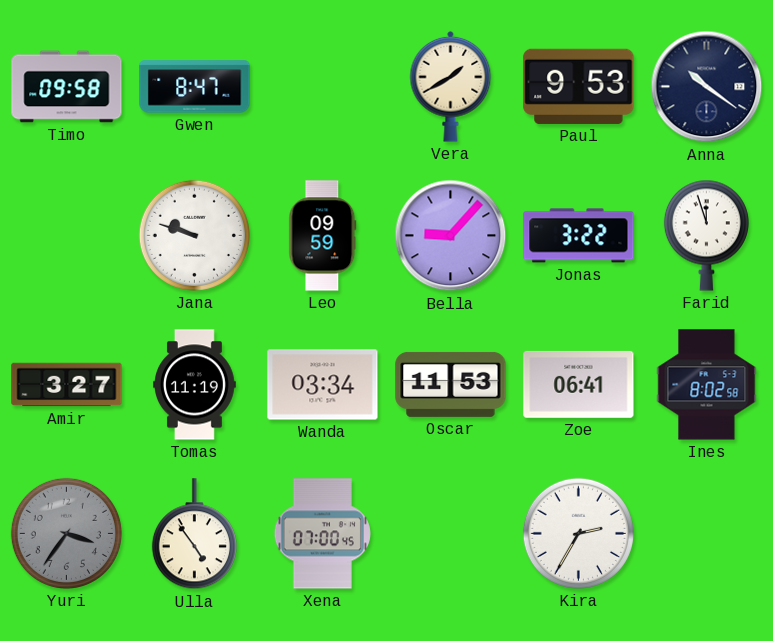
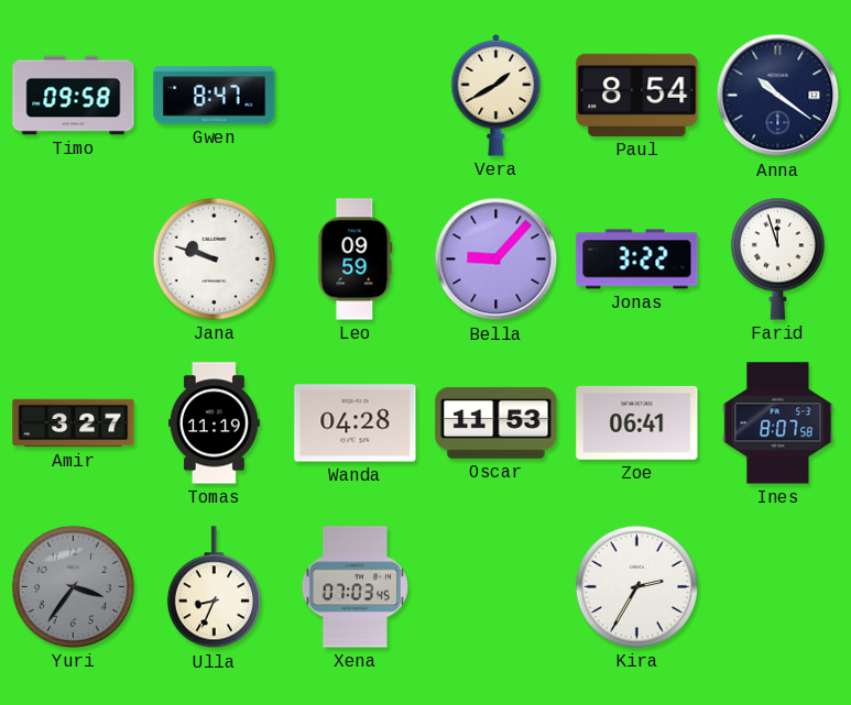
Paul: 9:53 -> 8:54 (637, 95)
Wanda: 03:34 -> 04:28 (356, 423)
Ines: 8:02 -> 8:07 (778, 423)
Ulla: 4:54 -> 8:34 (214, 587)
Xena: 07:00 -> 07:03 (354, 587)
